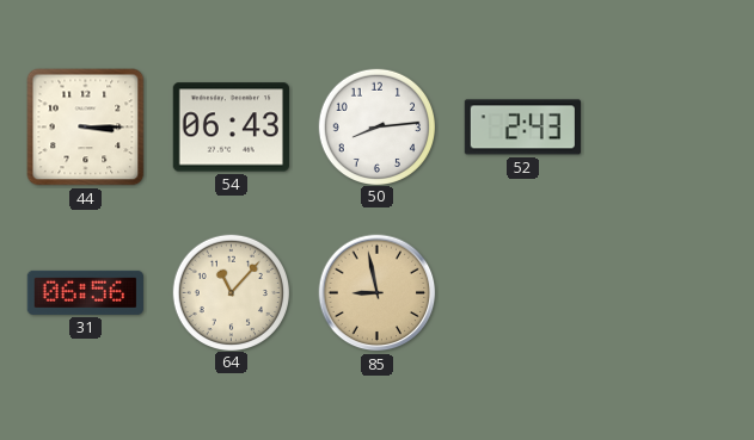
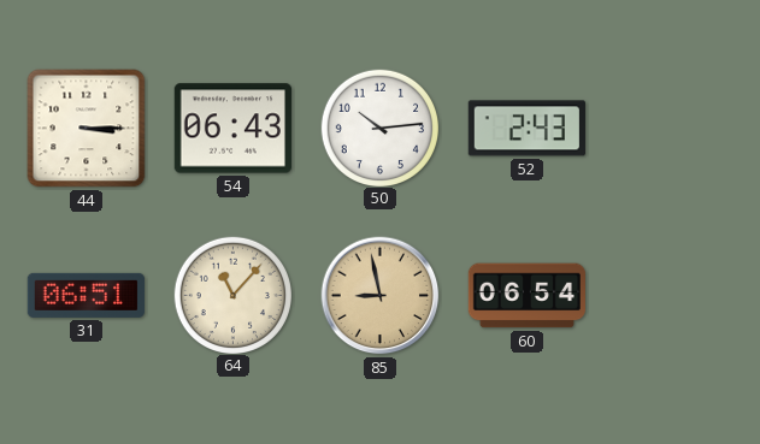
50: 8:14 -> 10:14 (379, 128)
31: 06:56 -> 06:51 (86, 295)
60: none -> 06:54 (526, 296)
